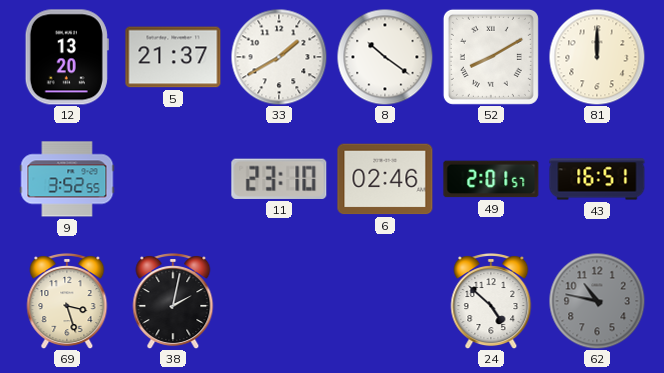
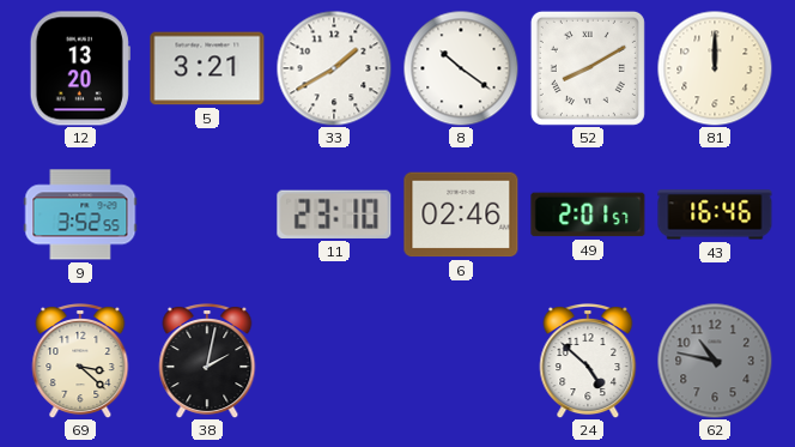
5: 21:37 -> 3:21 (207, 68)
43: 16:51 -> 16:46 (715, 215)
69: 3:27 -> 3:22 (80, 362)
